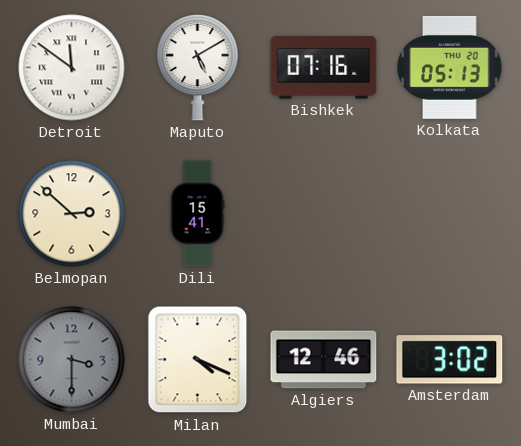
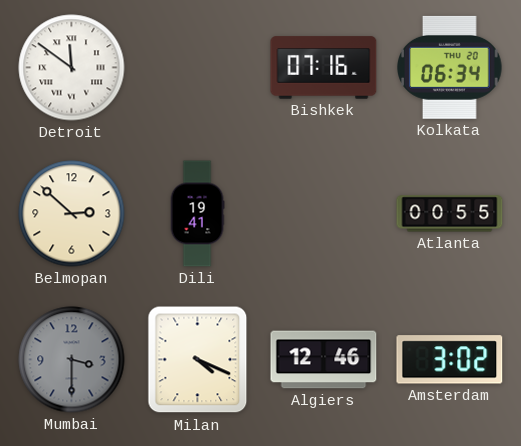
Maputo: 5:10 -> none (198, 67)
Kolkata: 05:13 -> 06:34 (450, 67)
Dili: 15:41 -> 19:41 (197, 214)
Atlanta: none -> 00:55 (450, 214)
